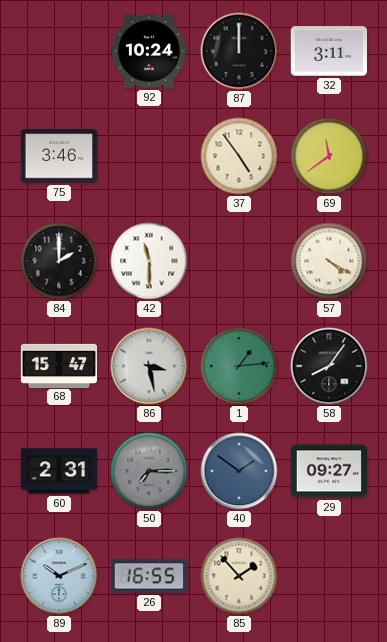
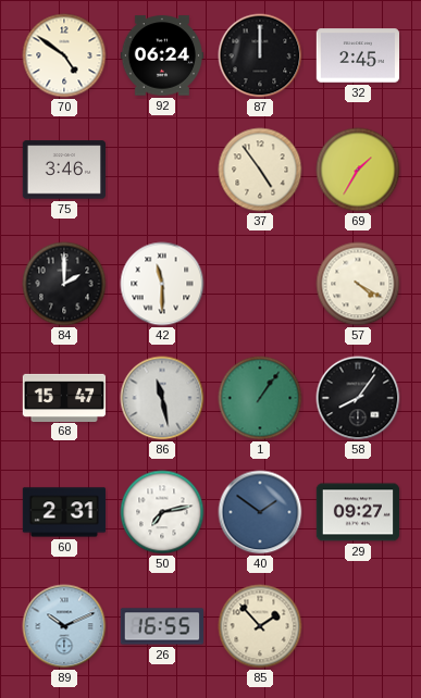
70: none -> 4:51 (64, 55)
92: 10:24 -> 06:24 (162, 55)
32: 3:11 -> 2:45 (357, 55)
69: 11:39 -> 1:35 (358, 170)
86: 3:28 -> 11:28 (162, 398)
1: 1:14 -> 1:06 (260, 398)
50: 7:15 -> 7:13 (162, 512)
50 dial: grey -> white (162, 512)
